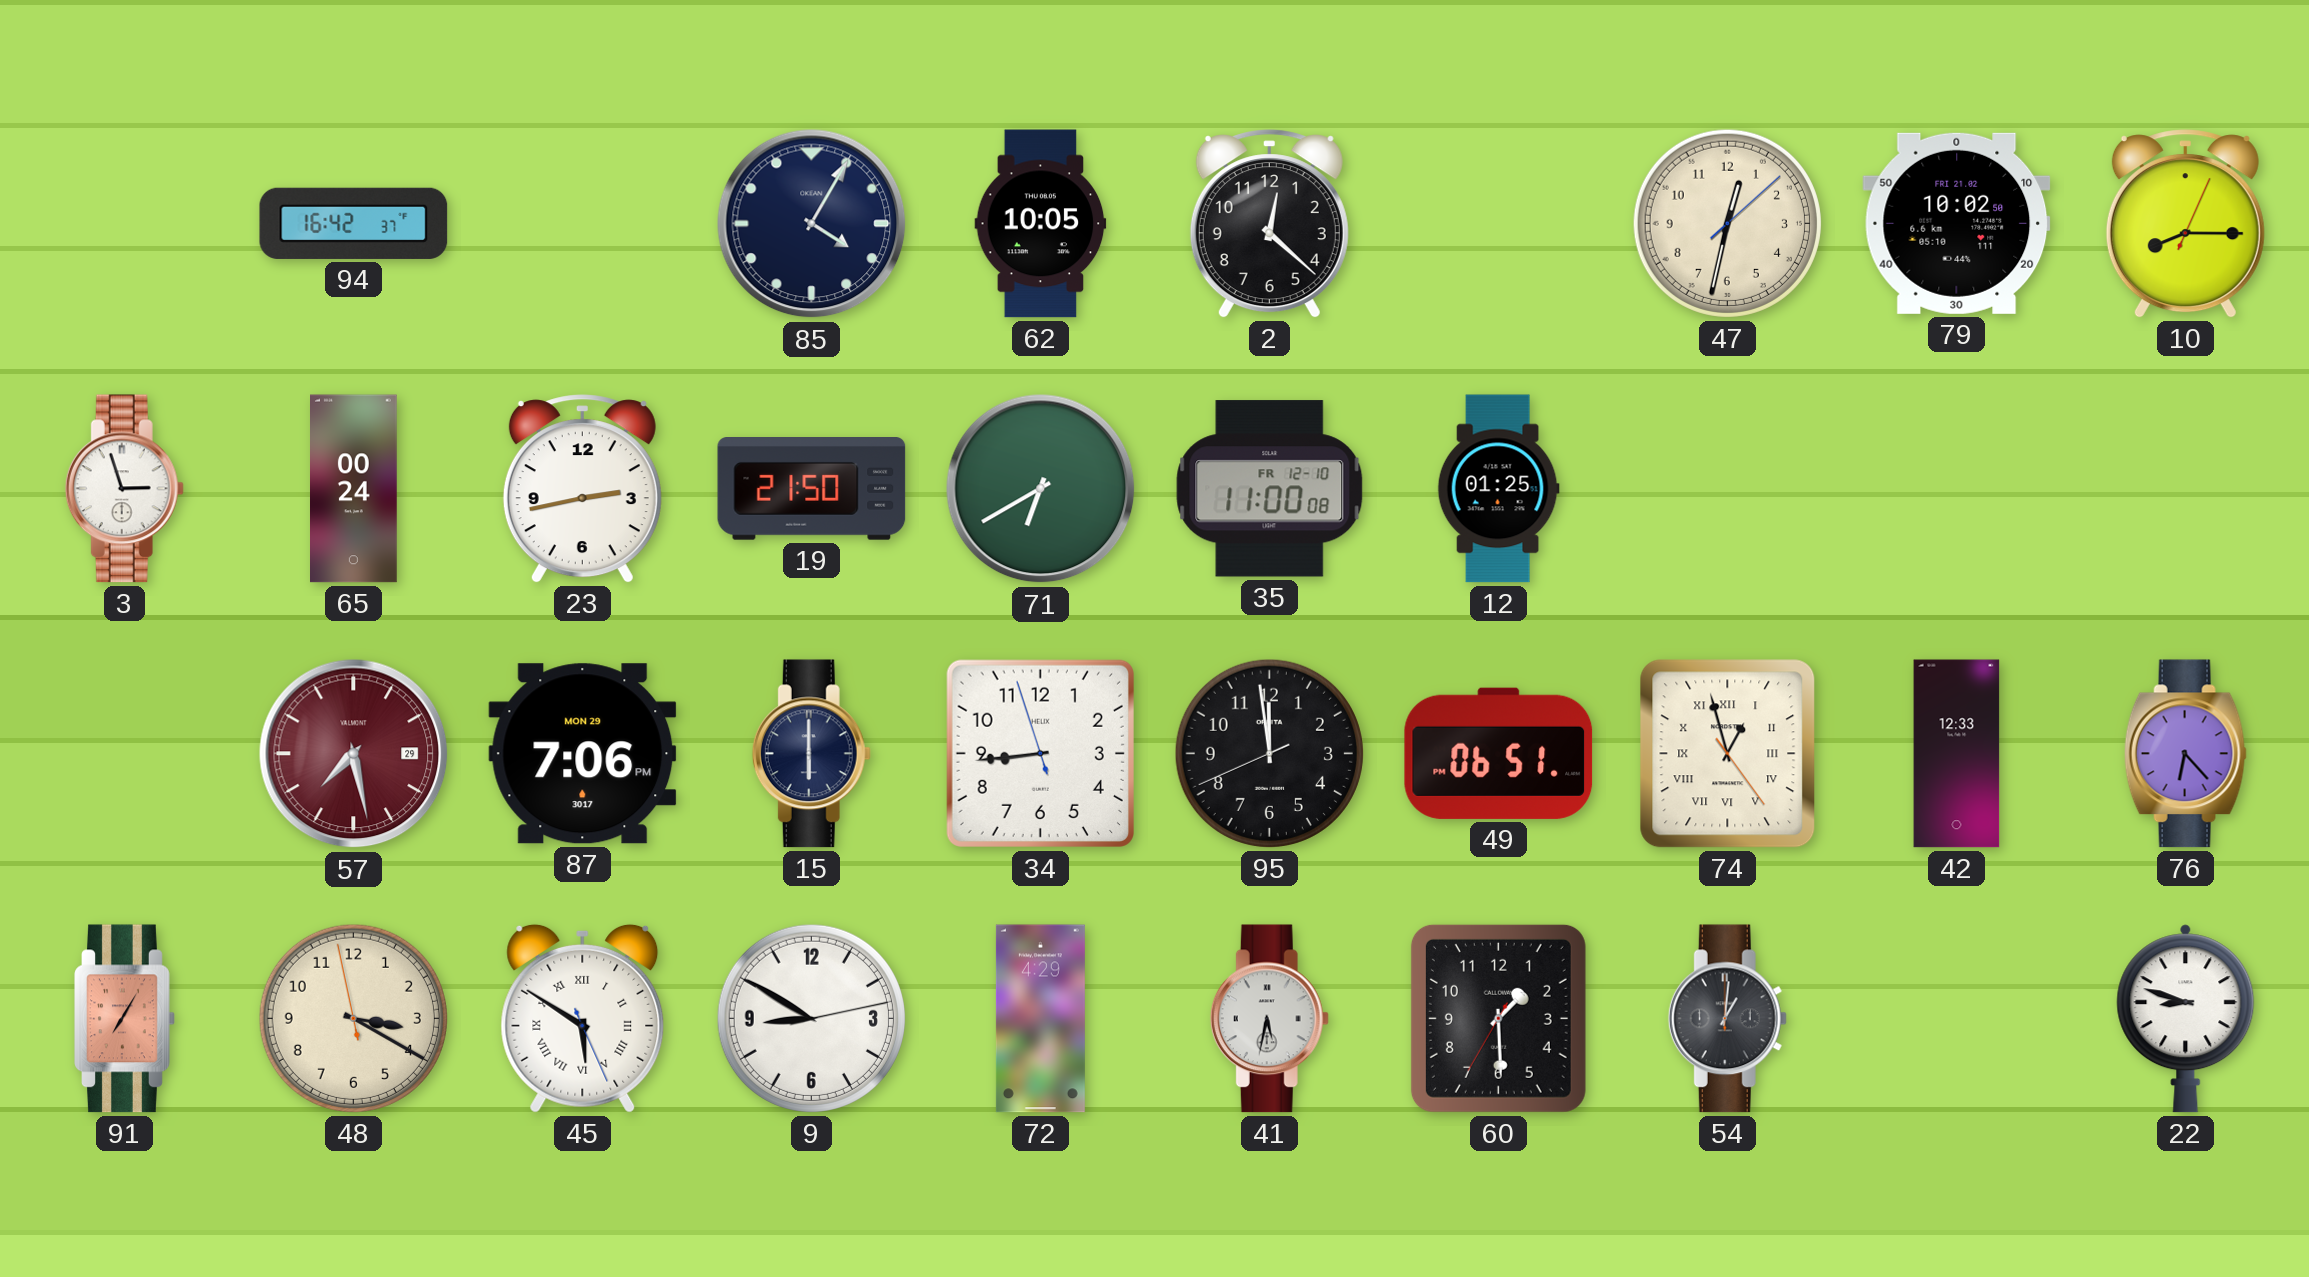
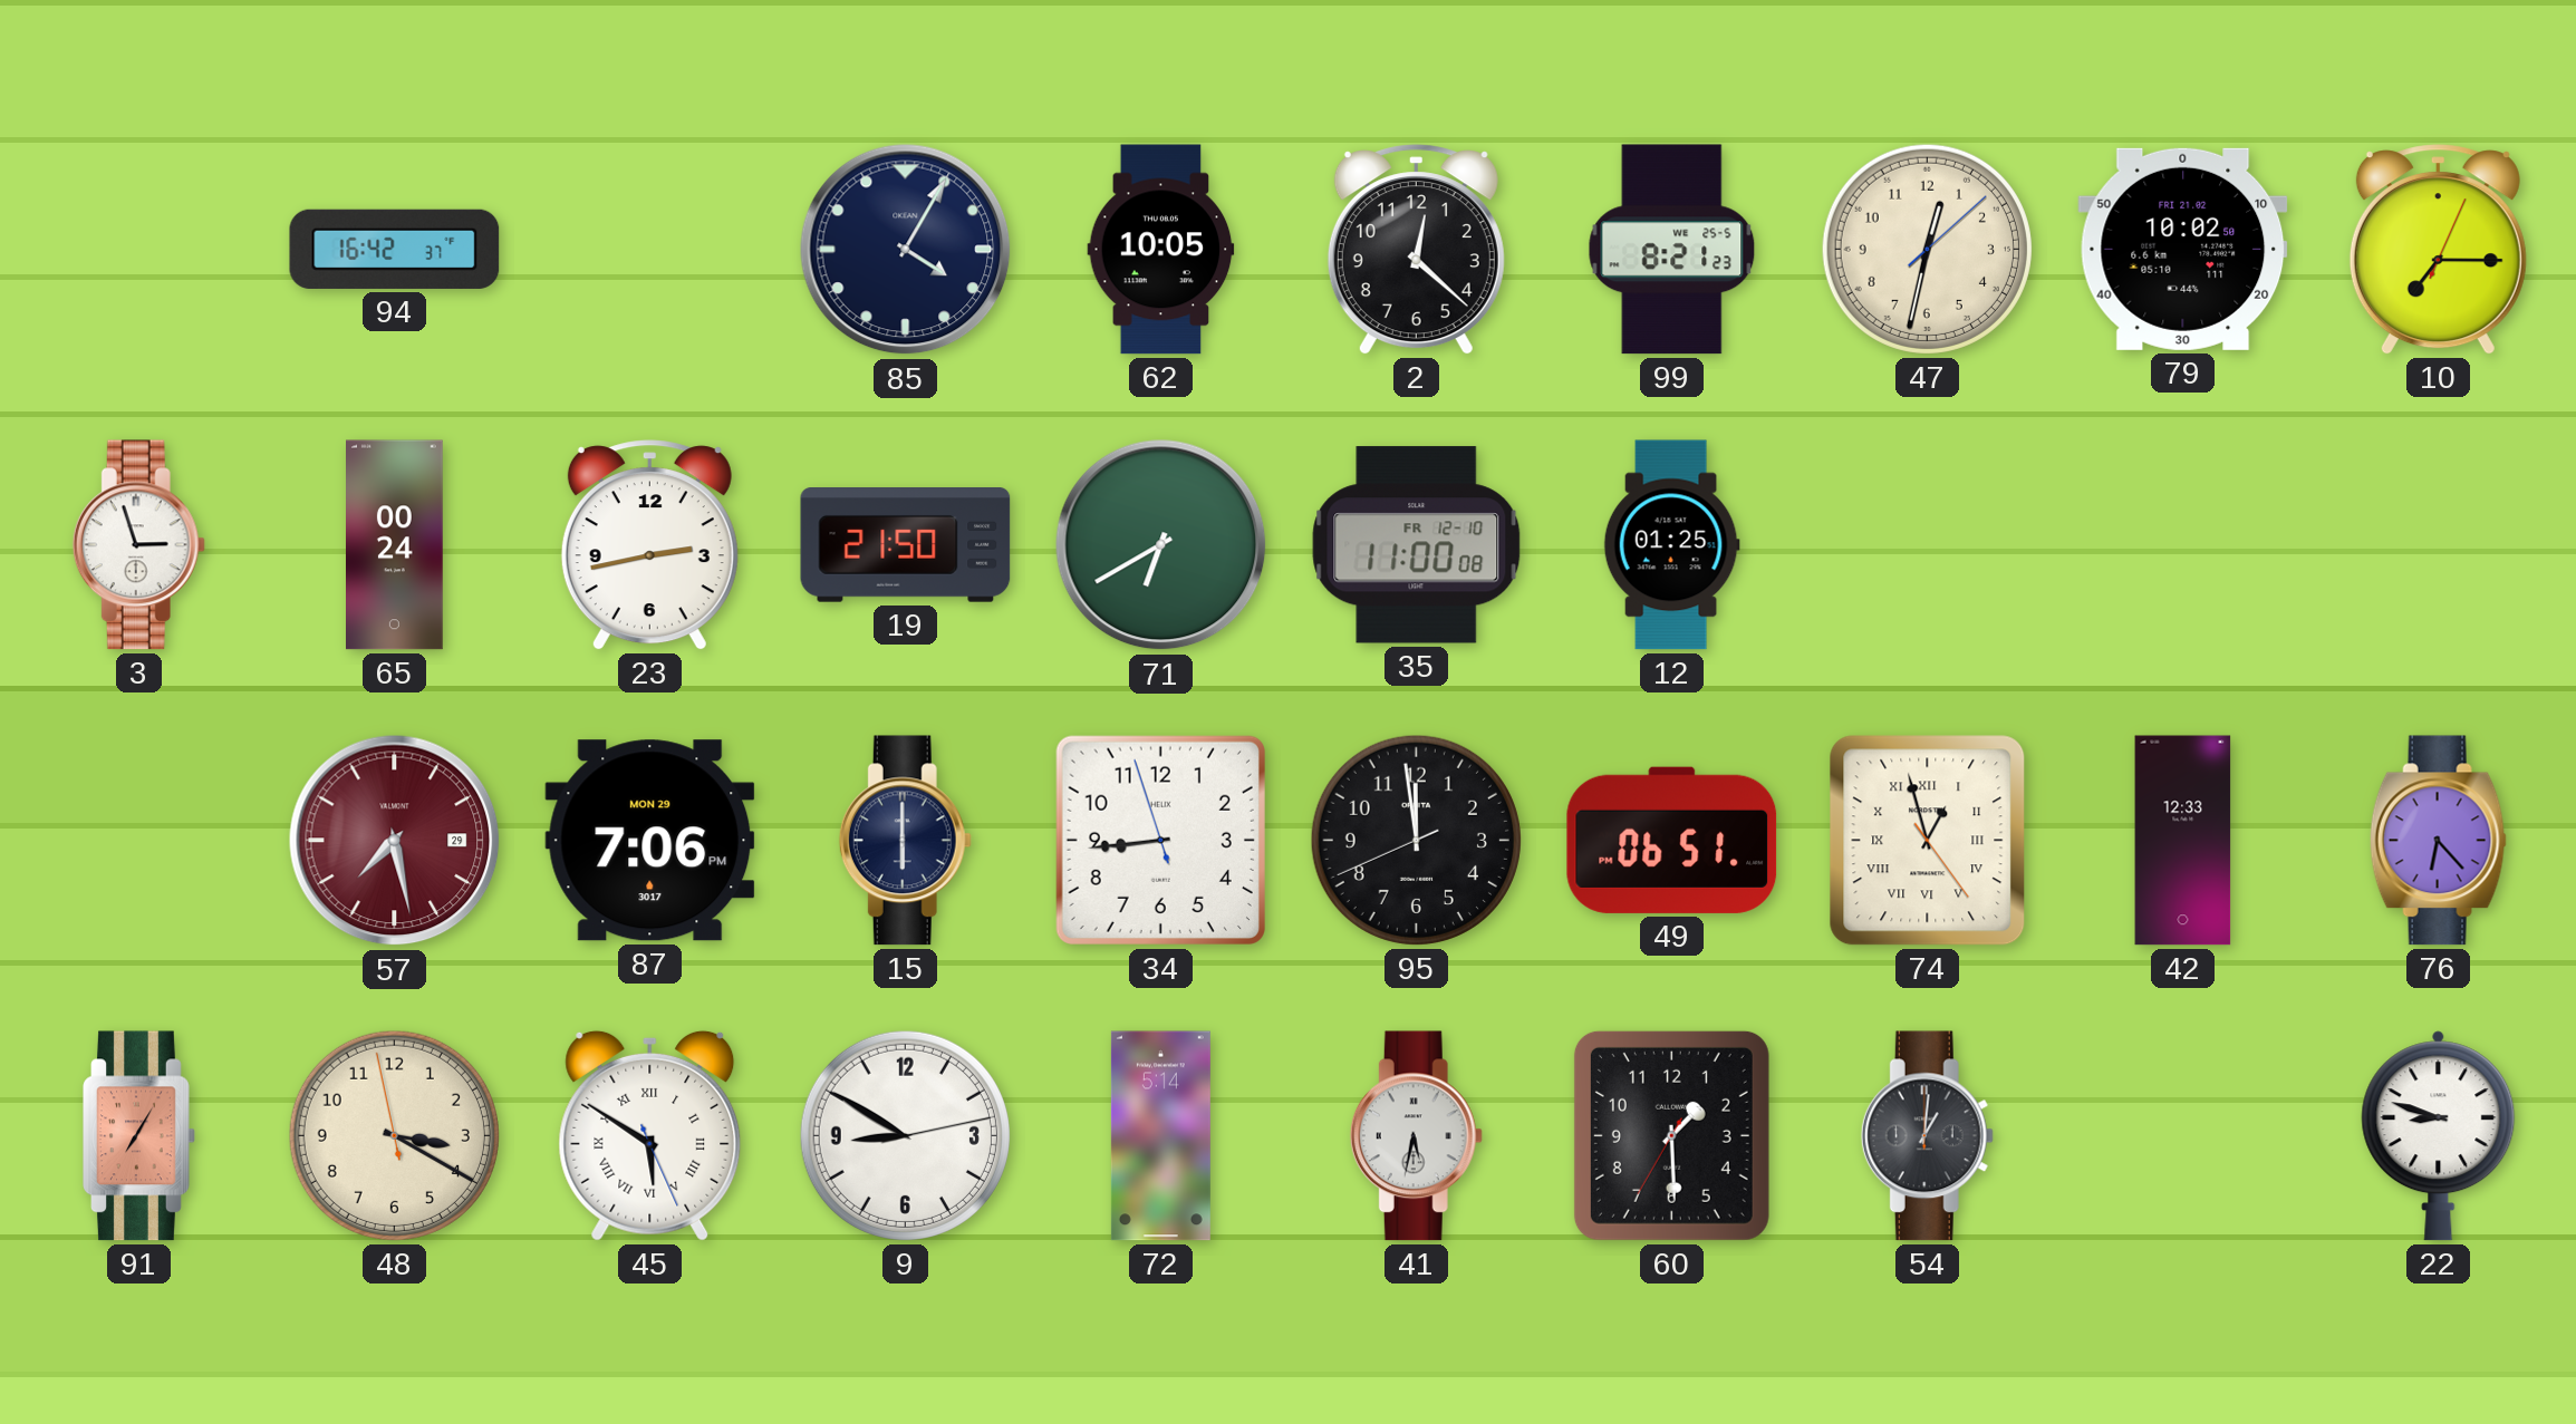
99: none -> 8:21 (1672, 250)
10: 8:15 -> 7:15 (2438, 250)
72: 4:29 -> 5:14 (1160, 1136)
